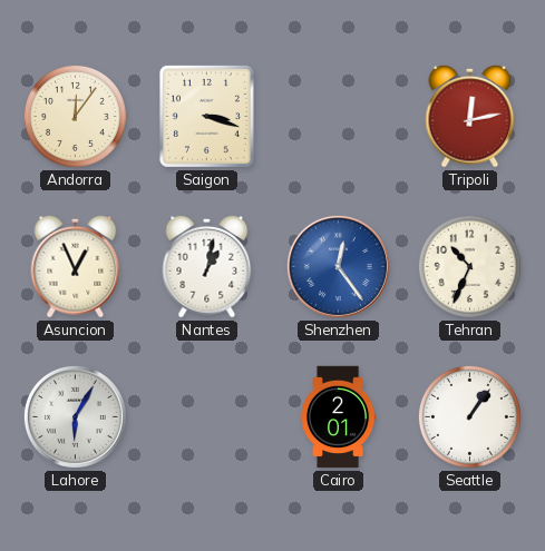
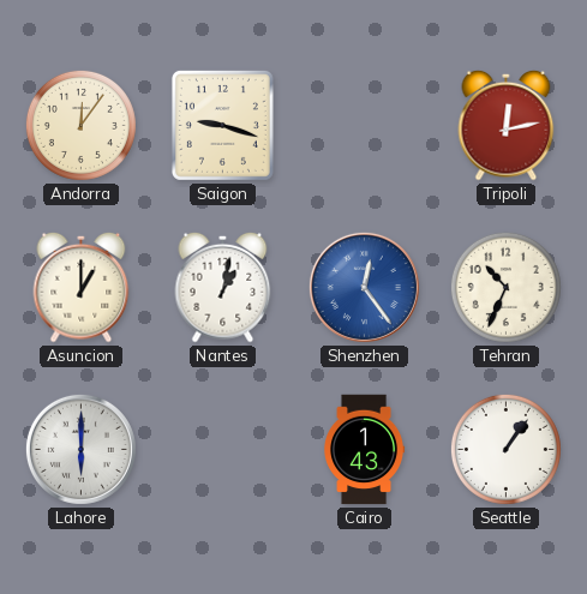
Saigon: 3:18 -> 9:18 (222, 125)
Asuncion: 12:56 -> 1:00 (82, 287)
Lahore: 6:05 -> 6:00 (80, 449)
Cairo: 2:01 -> 1:43 (365, 450)
